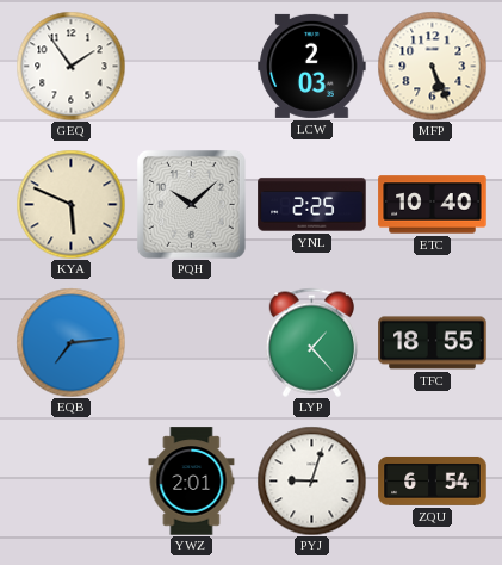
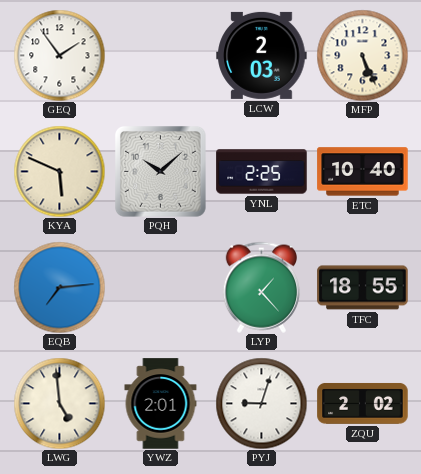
LWG: none -> 4:59 (59, 403)
ZQU: 6:54 -> 2:02 (363, 403)
